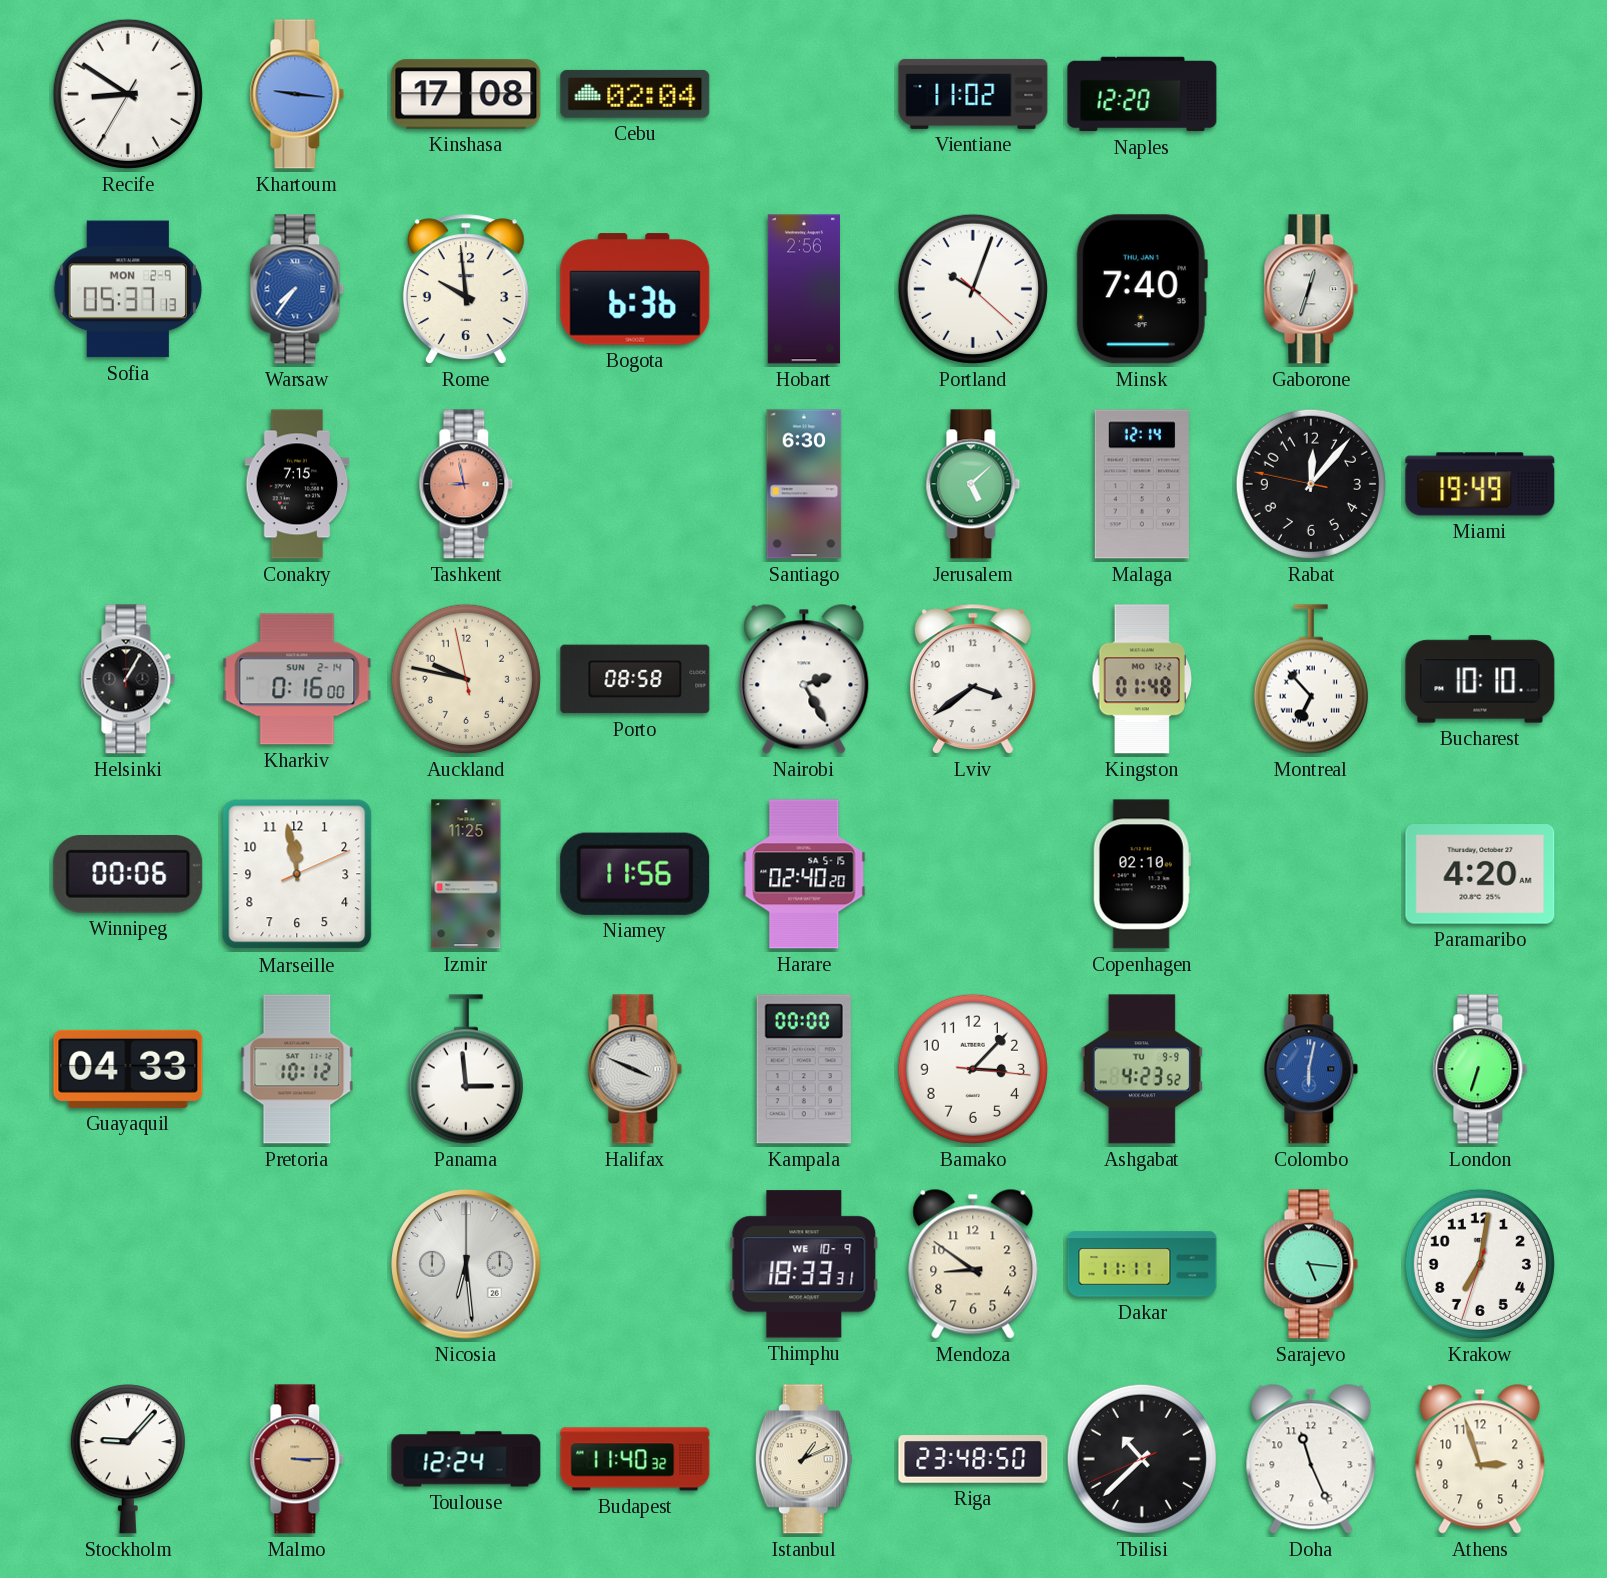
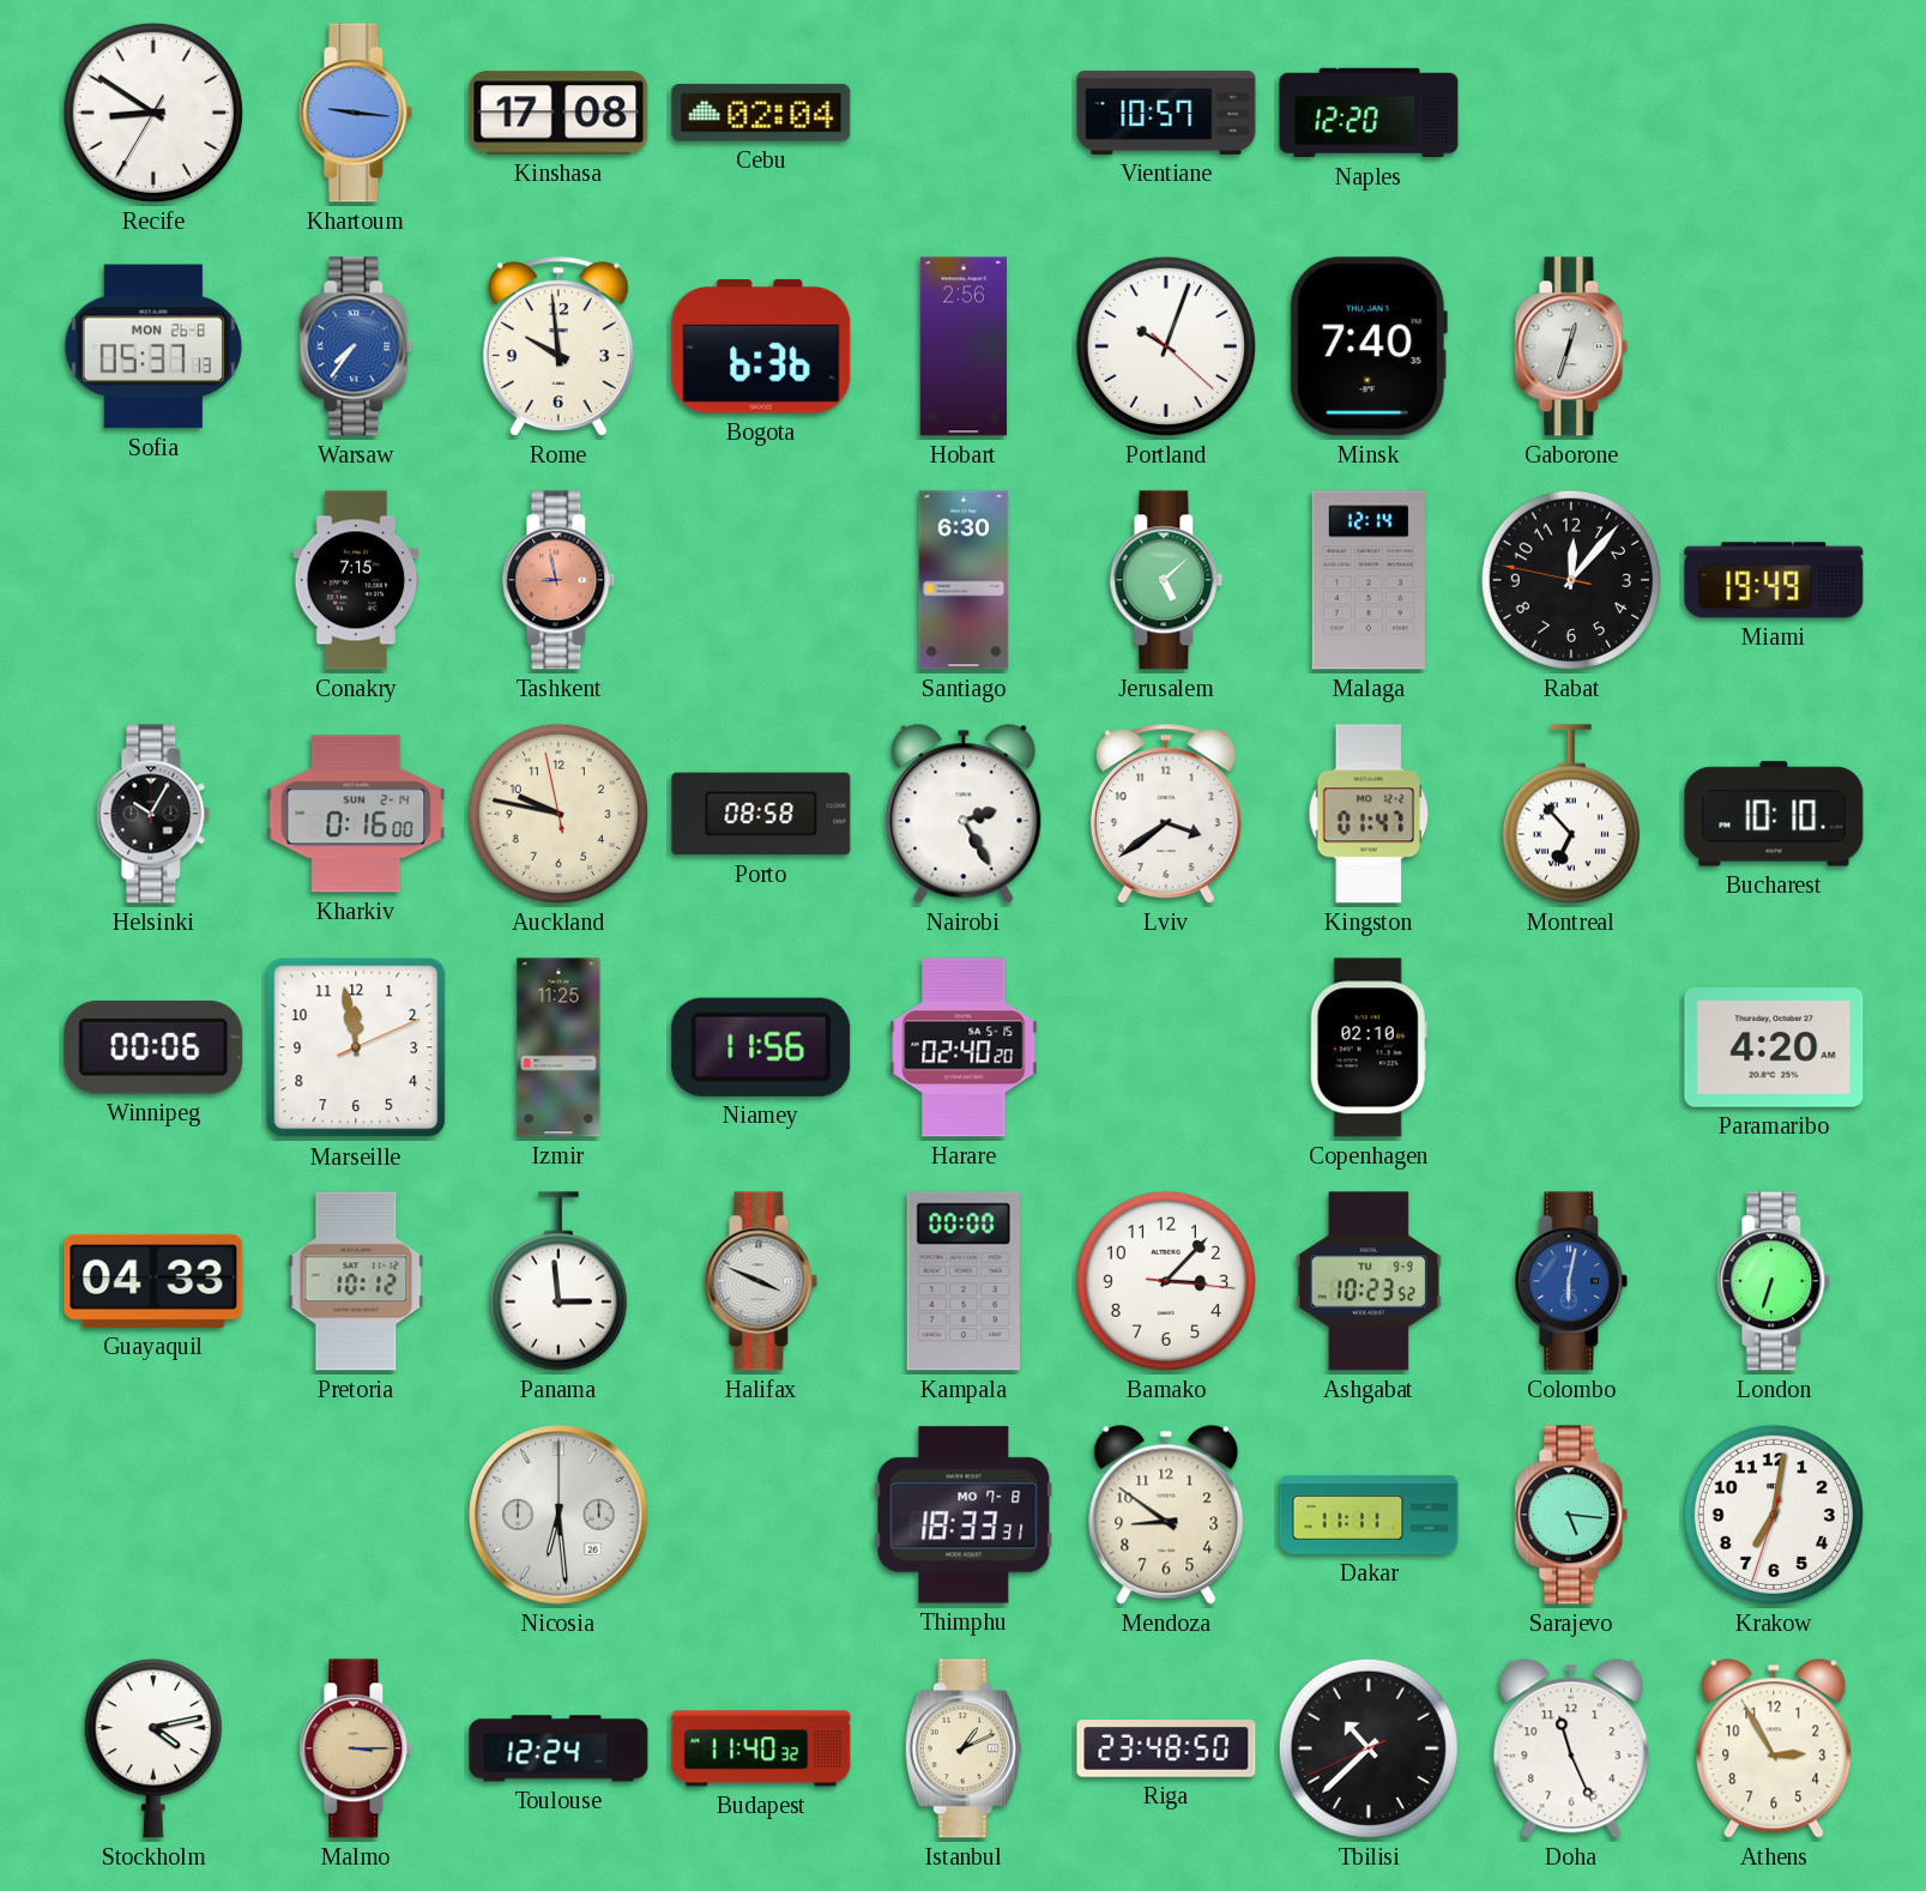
Vientiane: 11:02 -> 10:57 (1166, 113)
Sofia date: MON 2-9 -> MON 26-8 (153, 346)
Helsinki: 1:05 -> 10:05 (153, 814)
Kingston: 01:48 -> 01:47 (1369, 814)
Ashgabat: 4:23 -> 10:23 (1369, 1281)
Thimphu date: WE 10-9 -> MO 7-8 (964, 1515)
Stockholm: 9:07 -> 4:13 (153, 1748)
Athens: 2:57 -> 2:55 (1774, 1748)
